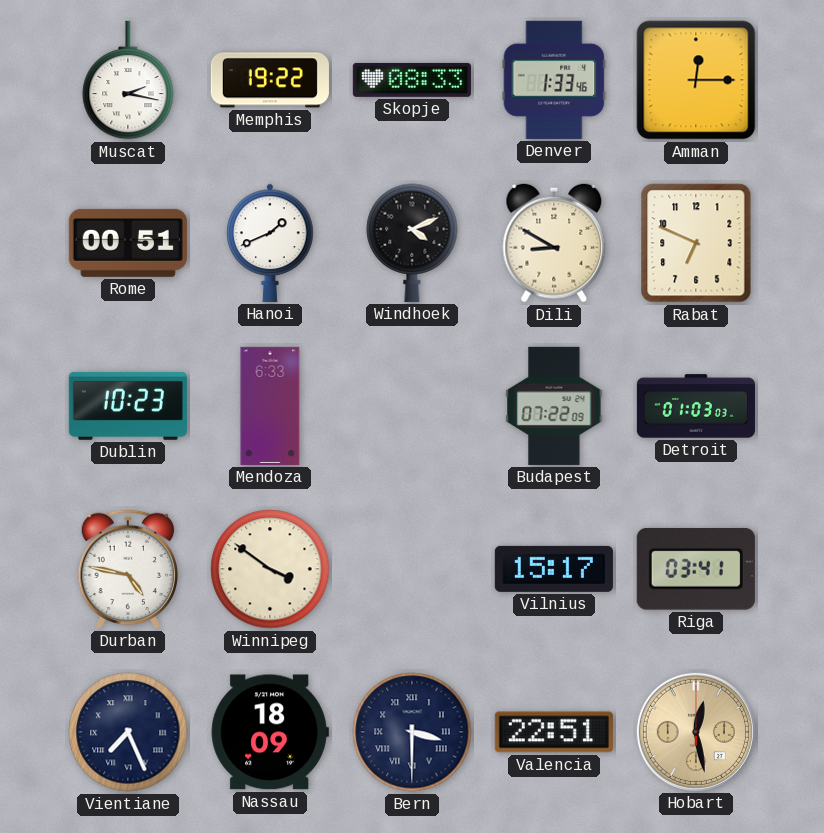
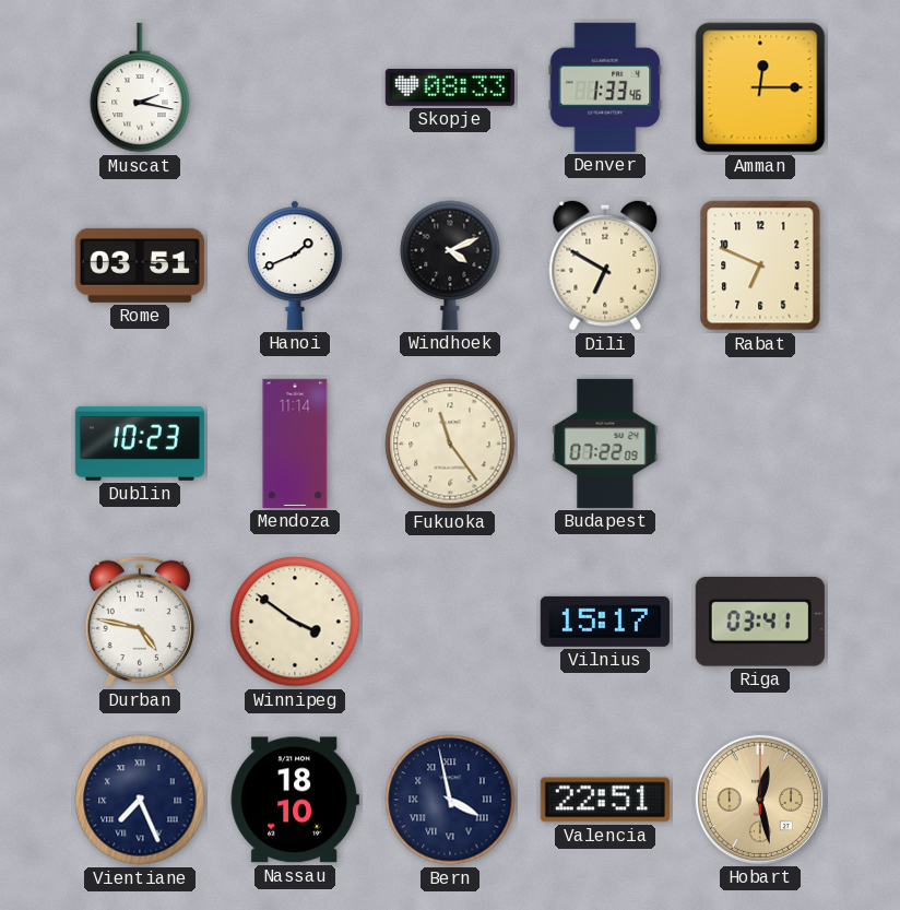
Memphis: 19:22 -> none (270, 80)
Rome: 00:51 -> 03:51 (140, 265)
Dili: 8:50 -> 6:50 (605, 265)
Mendoza: 6:33 -> 11:14 (295, 444)
Fukuoka: none -> 11:24 (450, 444)
Detroit: 01:03 -> none (696, 406)
Nassau: 18:09 -> 18:10 (295, 800)
Bern: 3:30 -> 3:58 (450, 800)
